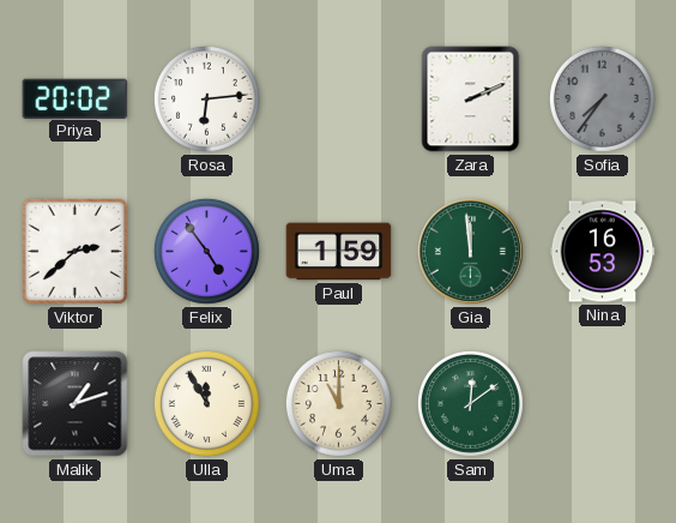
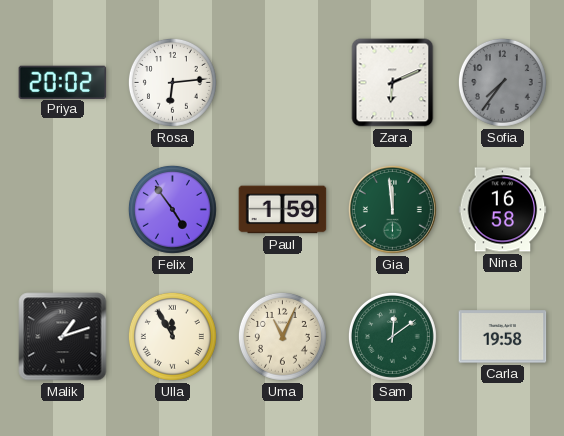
Zara: 2:11 -> 6:11 (393, 83)
Viktor: 2:38 -> none (74, 251)
Nina: 16:53 -> 16:58 (503, 210)
Uma: 11:00 -> 11:04 (282, 336)
Carla: none -> 19:58 (503, 337)
